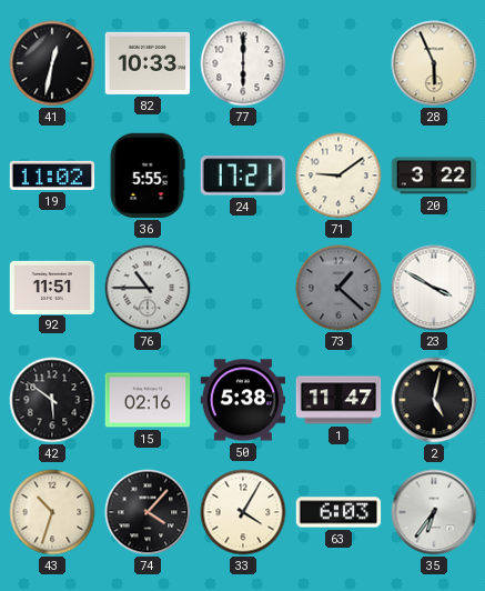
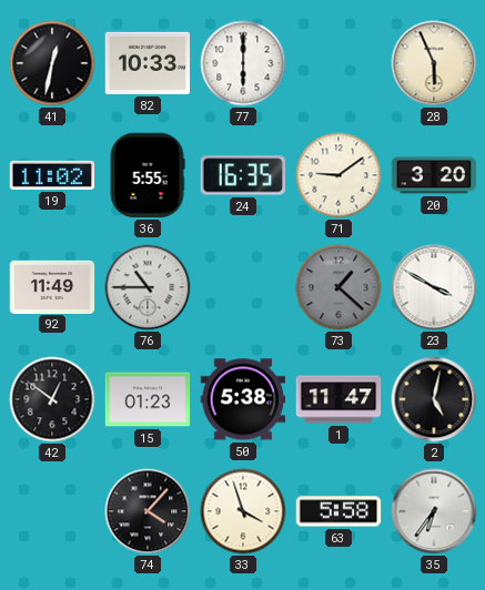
24: 17:21 -> 16:35 (242, 175)
20: 3:22 -> 3:20 (434, 175)
92: 11:51 -> 11:49 (52, 286)
42: 5:51 -> 12:51 (52, 399)
15: 02:16 -> 01:23 (148, 399)
43: 10:33 -> none (52, 512)
33: 4:05 -> 3:57 (243, 511)
63: 6:03 -> 5:58 (339, 511)
